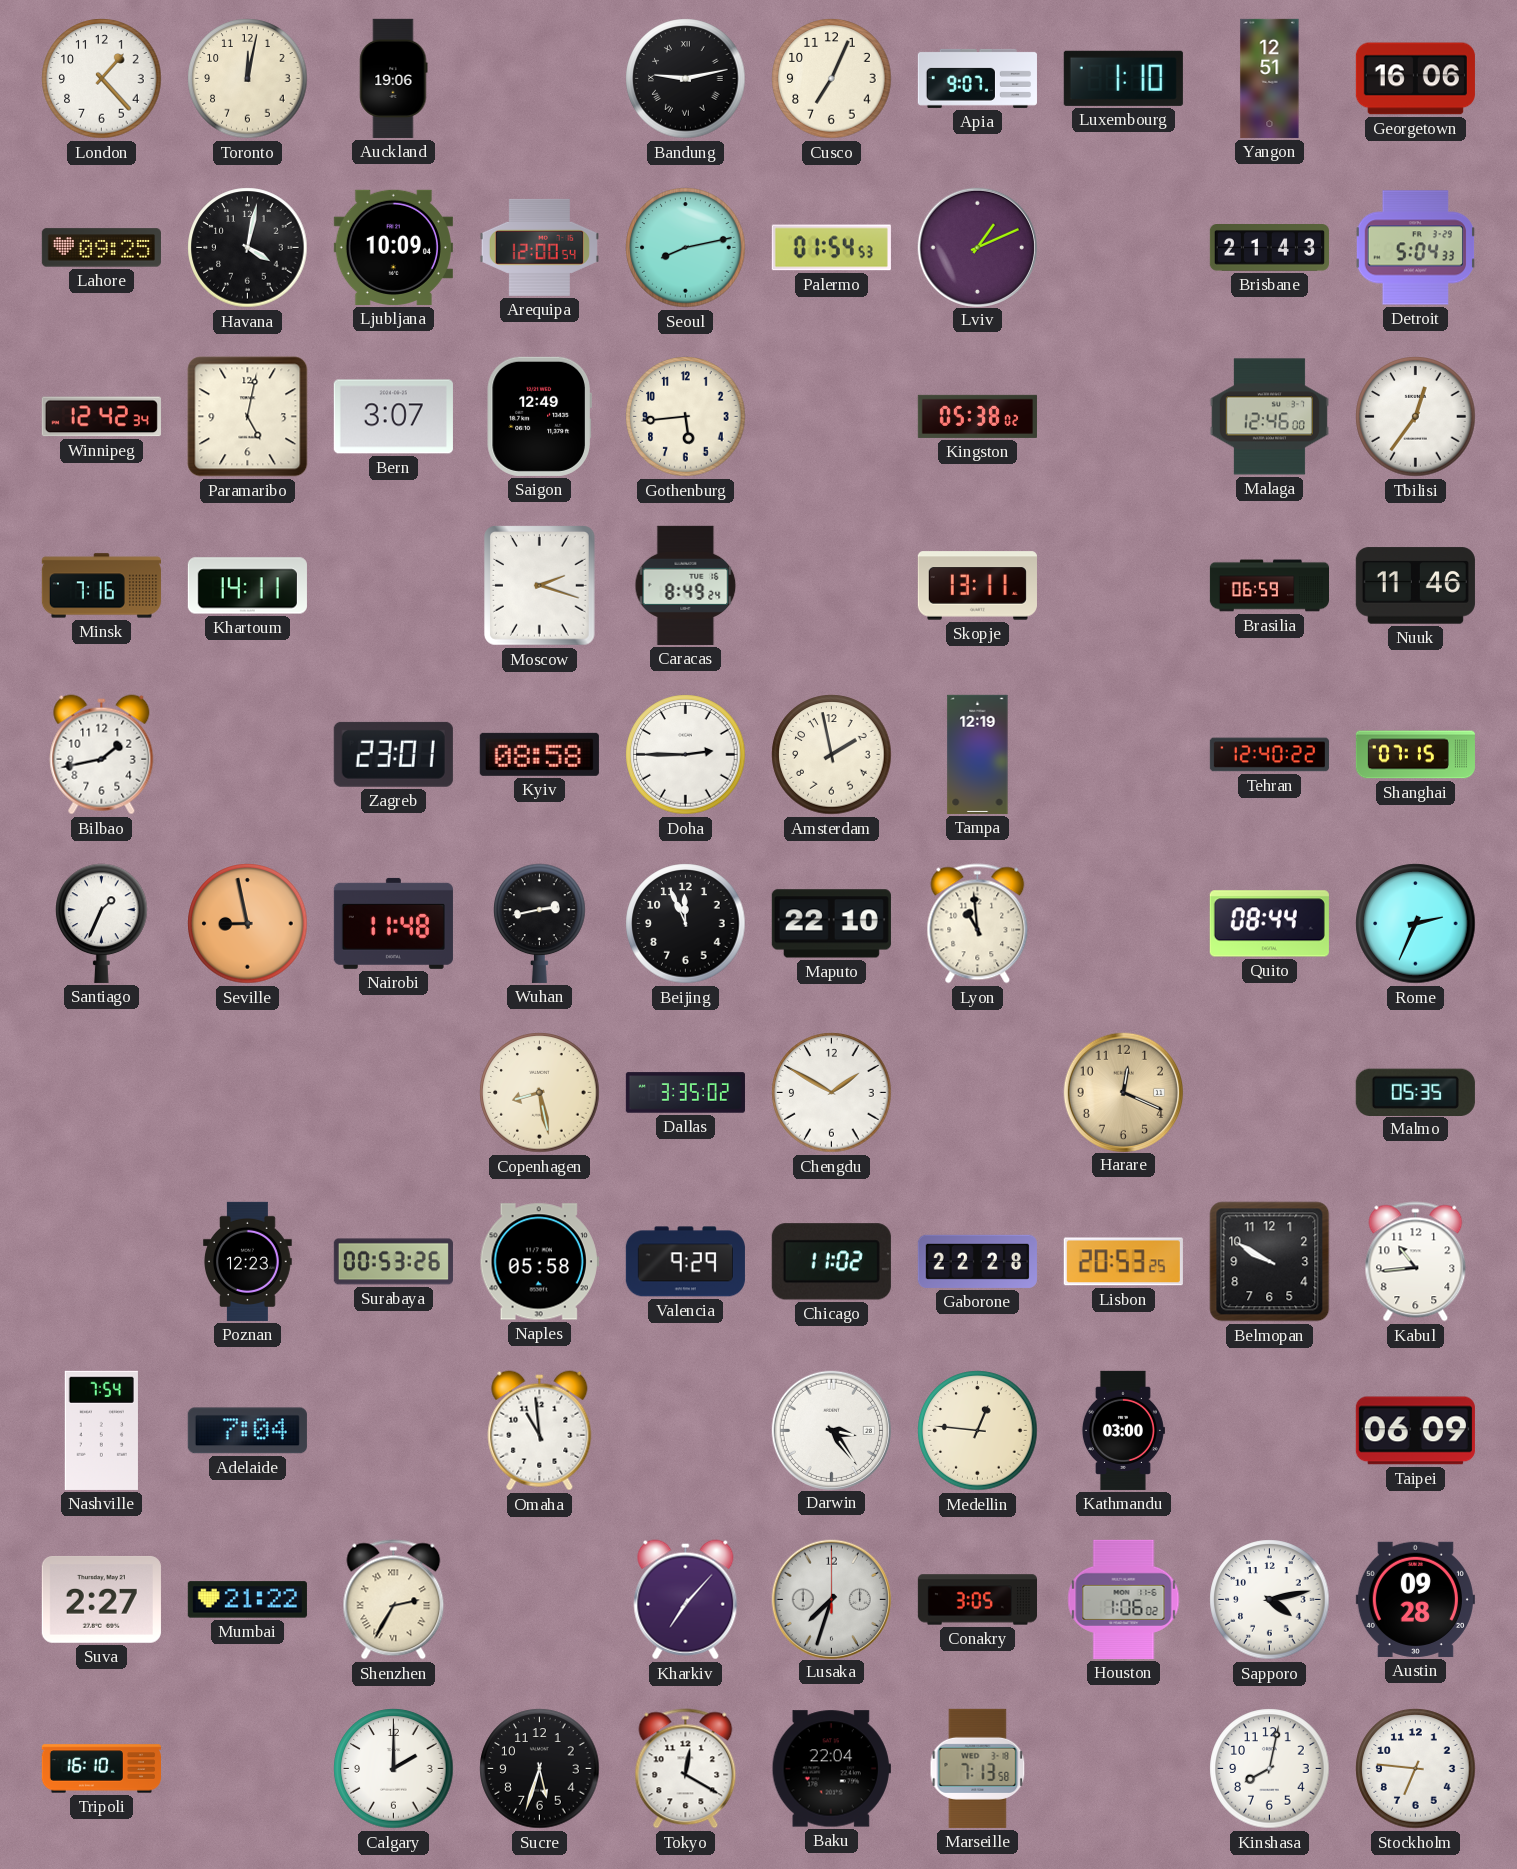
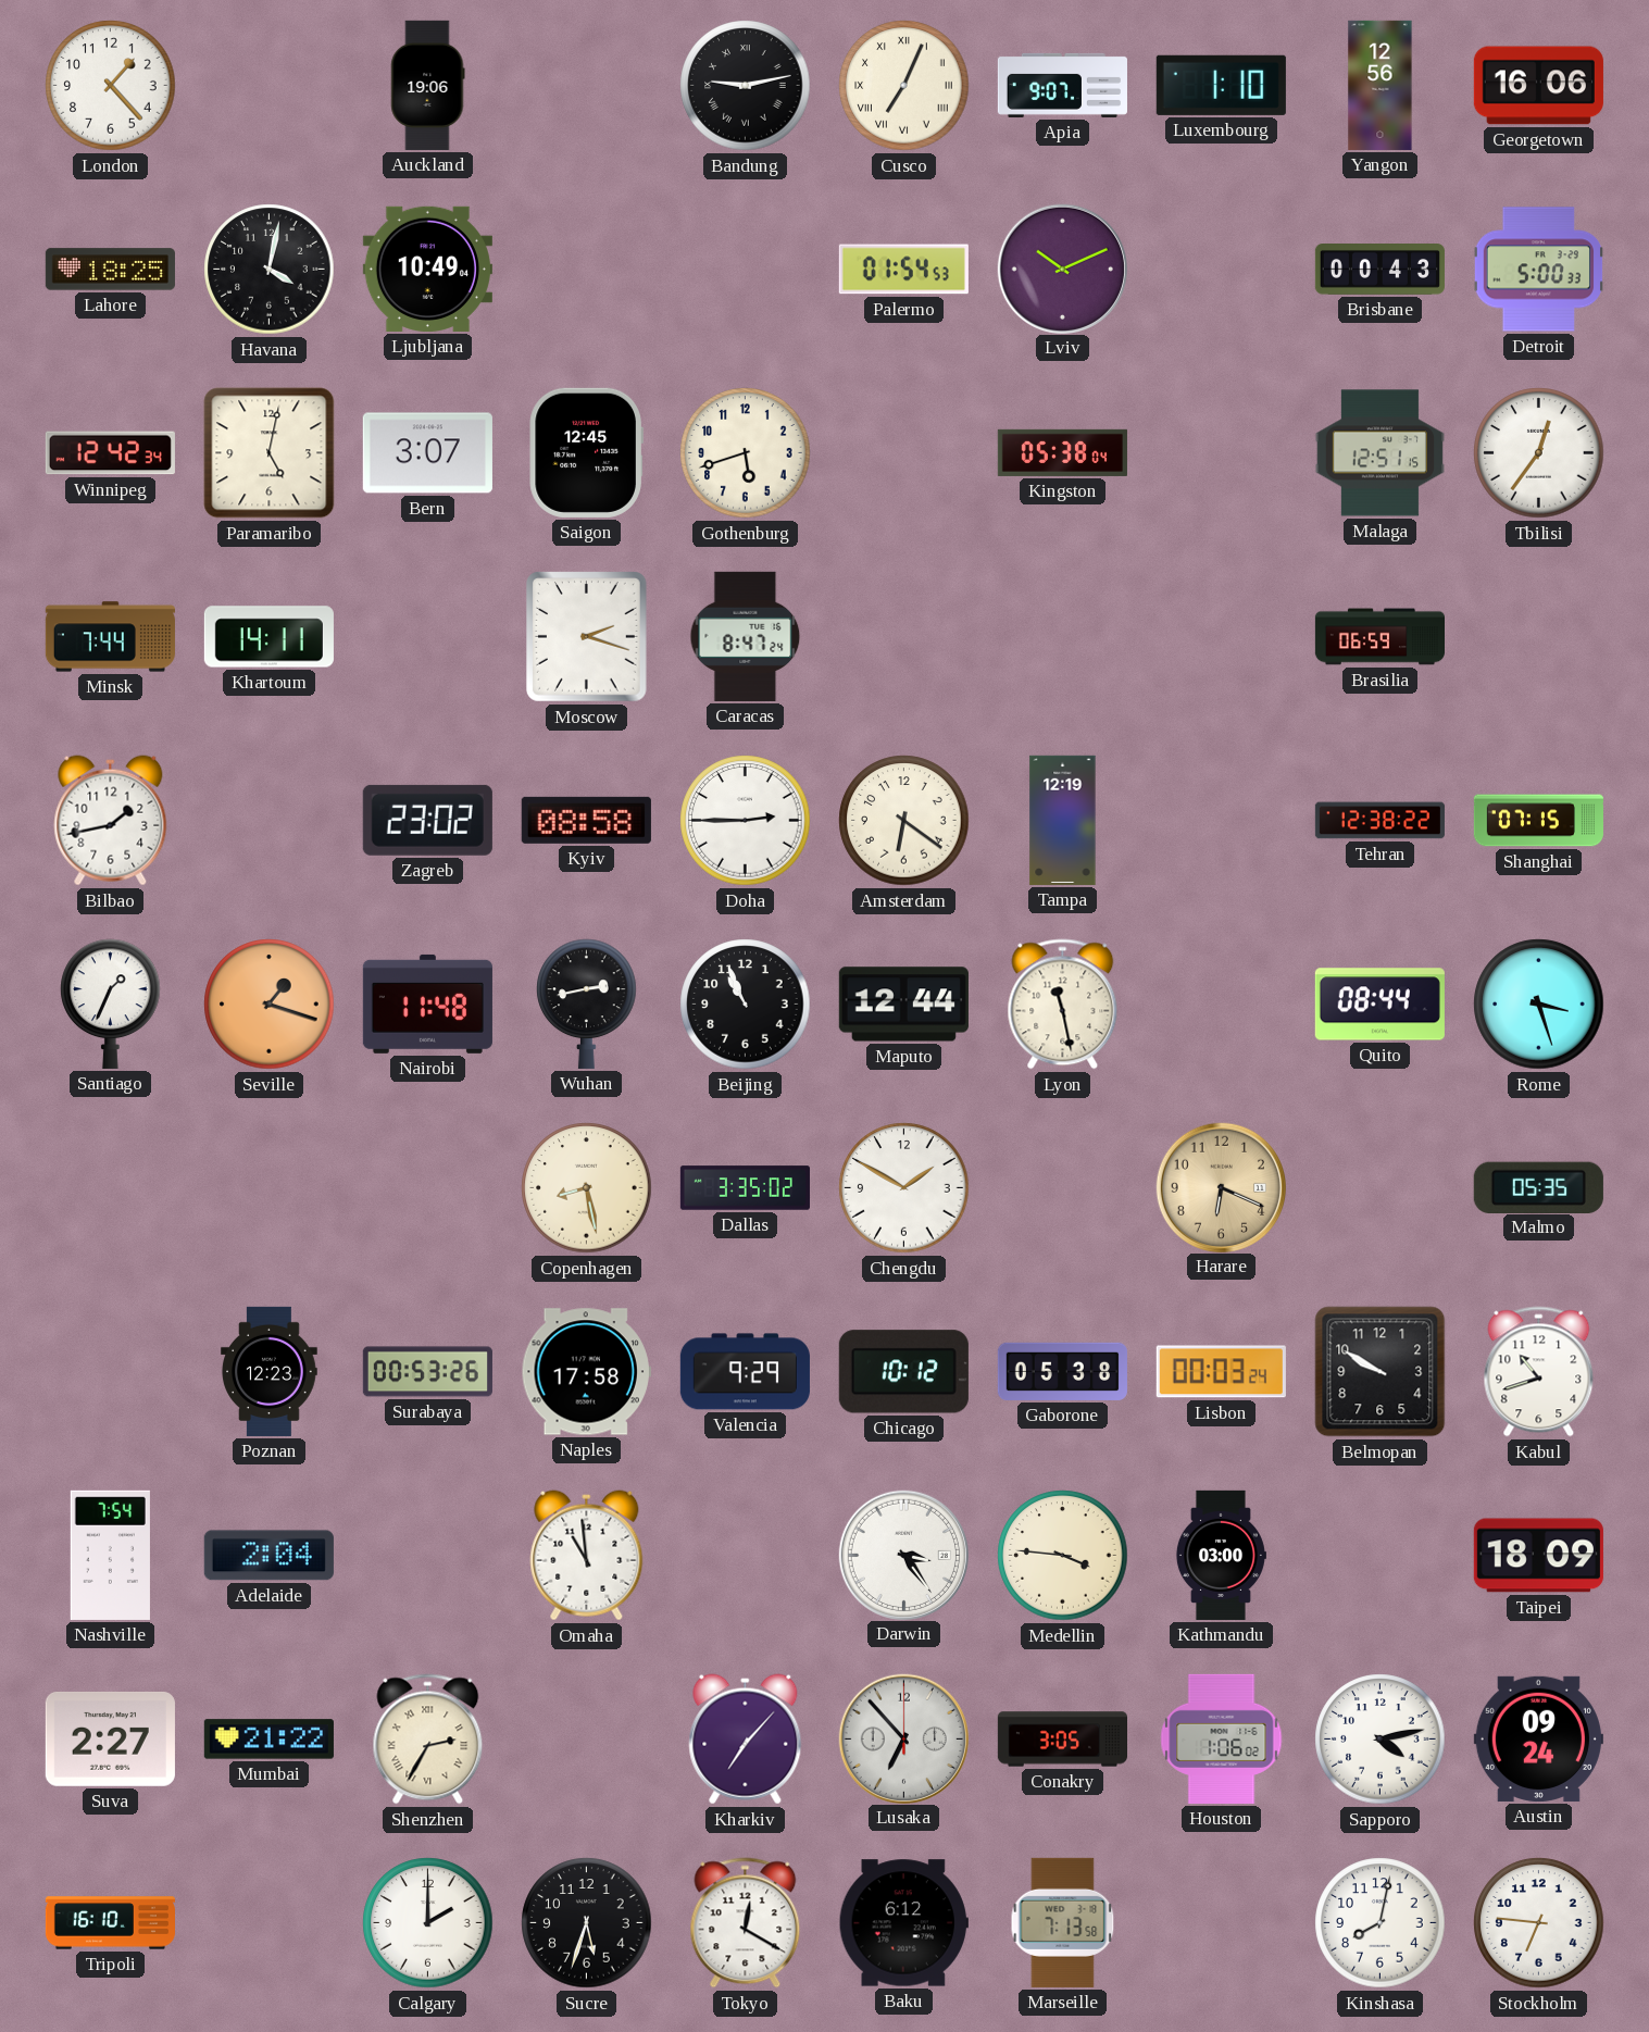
Toronto: 12:02 -> none (248, 79)
Cusco numerals: Arabic -> Roman (904, 86)
Yangon: 12:51 -> 12:56 (1381, 85)
Lahore: 09:25 -> 18:25 (110, 270)
Ljubljana: 10:09 -> 10:49 (427, 269)
Arequipa: 12:00 -> none (539, 247)
Seoul: 8:13 -> none (686, 248)
Lviv: 1:11 -> 10:11 (1062, 269)
Brisbane: 21:43 -> 00:43 (1379, 270)
Detroit: 5:04 -> 5:00 (1538, 270)
Saigon: 12:49 -> 12:45 (586, 452)
Gothenburg: 5:44 -> 5:42 (746, 453)
Kingston: 05:38:02 -> 05:38:04 (1062, 452)
Malaga: 12:46 -> 12:51 (1379, 453)
Minsk: 7:16 -> 7:44 (110, 637)
Caracas: 8:49 -> 8:47 (746, 636)
Skopje: 13:11 -> none (977, 586)
Nuuk: 11:46 -> none (1415, 586)
Zagreb: 23:01 -> 23:02 (427, 820)
Amsterdam: 1:58 -> 6:21 (904, 821)
Tehran: 12:40 -> 12:38 (1379, 821)
Seville: 8:58 -> 1:18 (270, 1005)
Beijing: 11:56 -> 10:56 (746, 1005)
Maputo: 22:10 -> 12:44 (903, 1005)
Lyon: 10:59 -> 11:28 (1063, 1005)
Rome: 2:34 -> 3:27 (1539, 1005)
Harare: 12:19 -> 6:19 (1221, 1187)
Naples: 05:58 -> 17:58 (586, 1372)
Chicago: 11:02 -> 10:12 (903, 1372)
Gaborone: 22:28 -> 05:38 (1062, 1371)
Lisbon: 20:53 -> 00:03 (1221, 1372)
Kabul: 10:44 -> 10:42 (1539, 1372)
Adelaide: 7:04 -> 2:04 (268, 1556)
Medellin: 12:46 -> 3:46 (1063, 1556)
Taipei: 06:09 -> 18:09 (1538, 1556)
Lusaka: 7:33 -> 6:53 (903, 1738)
Austin: 09:28 -> 09:24 (1538, 1738)
Baku: 22:04 -> 6:12 (903, 1923)
